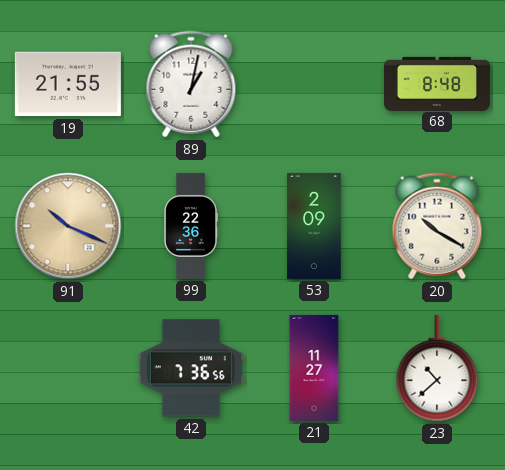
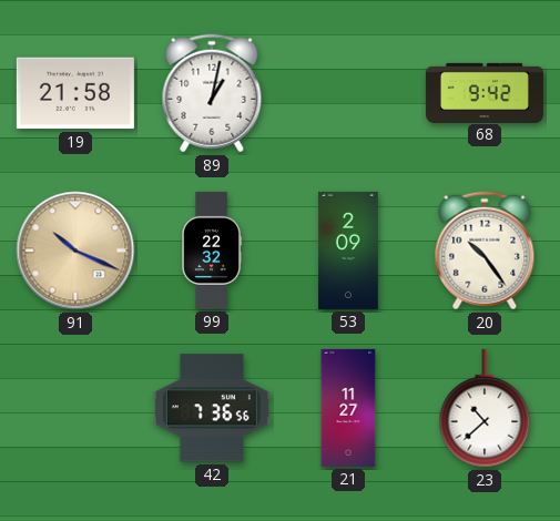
19: 21:55 -> 21:58 (75, 93)
68: 8:48 -> 9:42 (485, 92)
99: 22:36 -> 22:32 (212, 251)
20: 10:20 -> 10:24 (485, 251)
